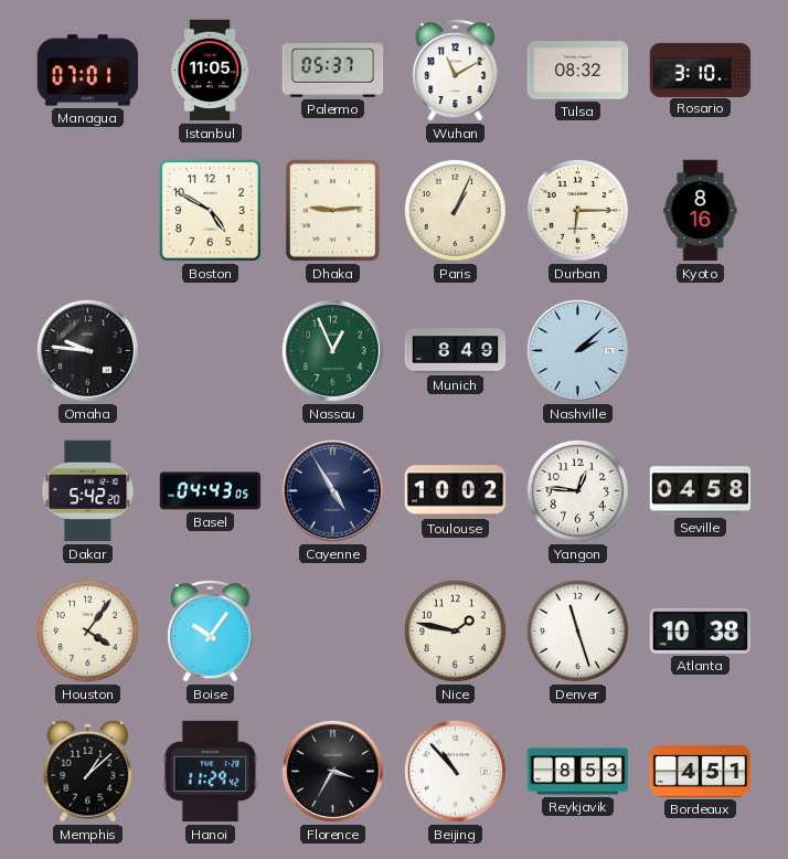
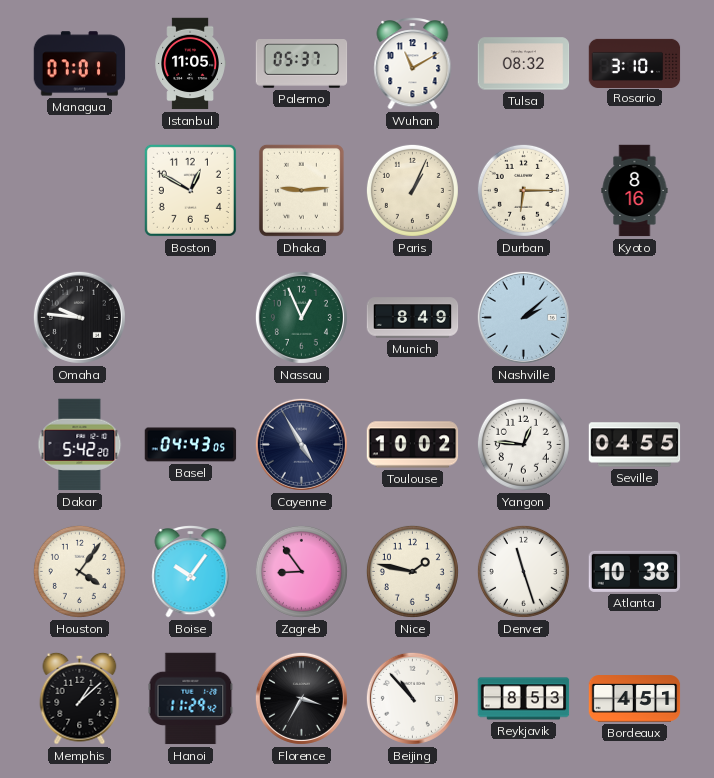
Boston: 4:50 -> 12:50 (190, 190)
Seville: 04:58 -> 04:55 (635, 445)
Zagreb: none -> 8:54 (301, 571)
